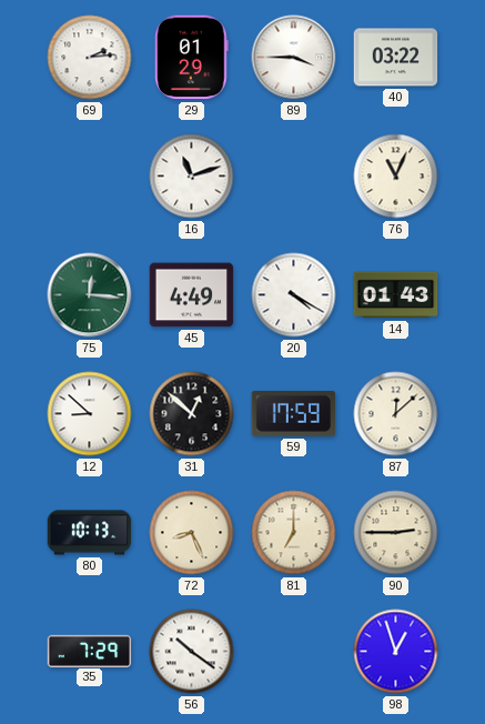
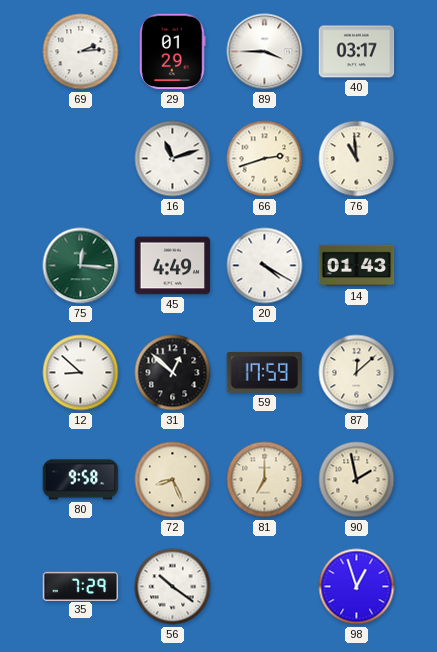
40: 03:22 -> 03:17 (357, 52)
66: none -> 2:42 (265, 159)
76: 11:04 -> 10:59 (357, 159)
80: 10:13 -> 9:58 (81, 480)
90: 2:45 -> 1:58 (357, 480)
